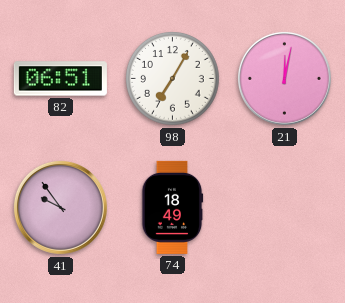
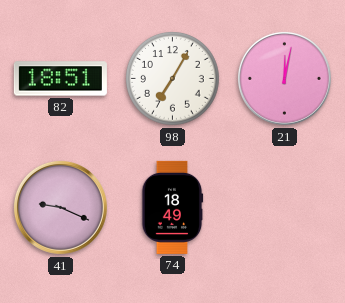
82: 06:51 -> 18:51 (60, 79)
41: 9:54 -> 9:19 (60, 207)
